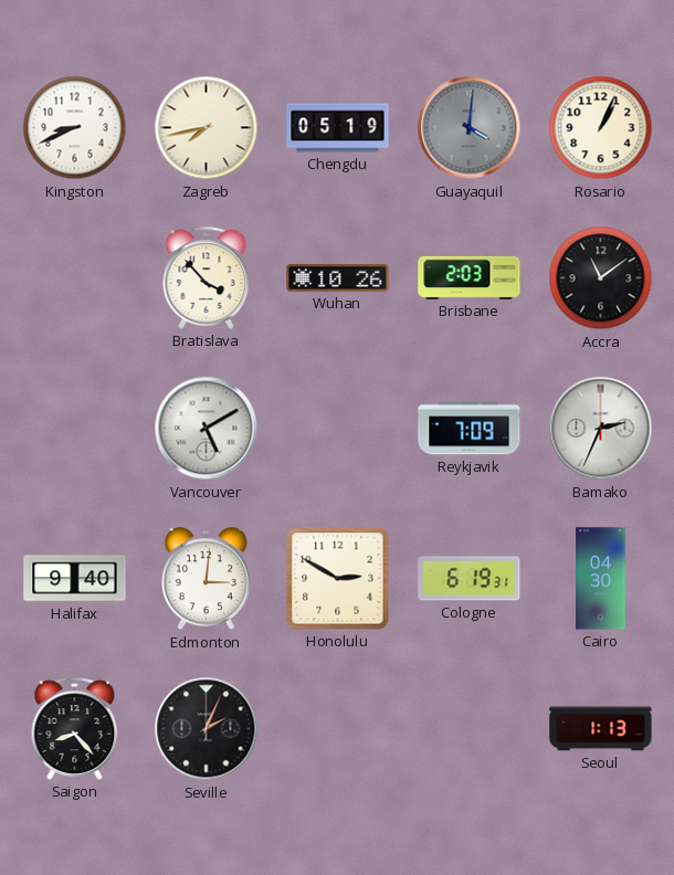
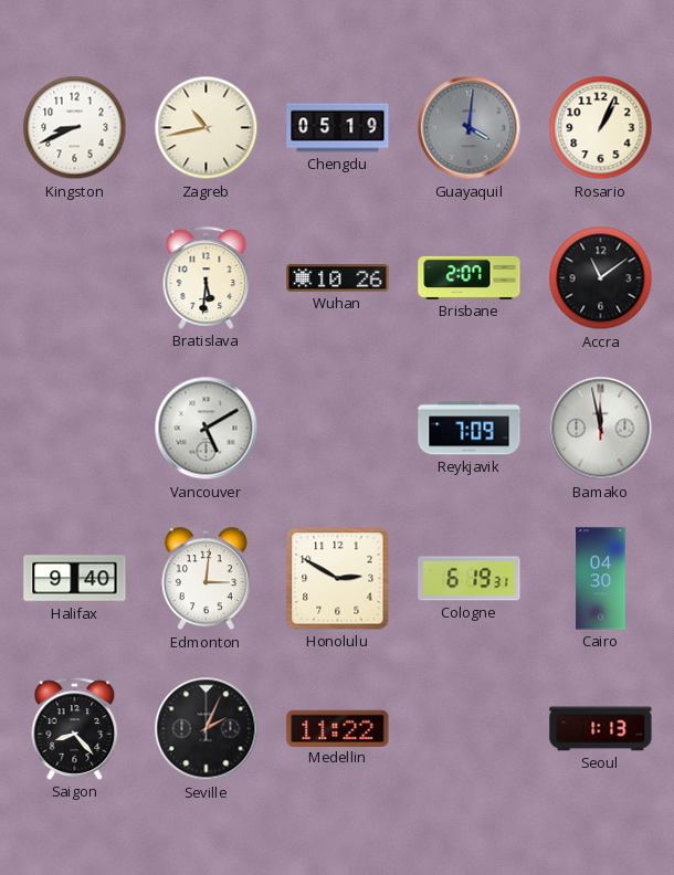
Zagreb: 7:43 -> 10:43 (207, 128)
Bratislava: 3:53 -> 5:31 (207, 277)
Brisbane: 2:03 -> 2:07 (470, 277)
Bamako: 2:34 -> 11:58 (601, 429)
Medellin: none -> 11:22 (338, 728)
